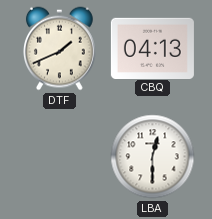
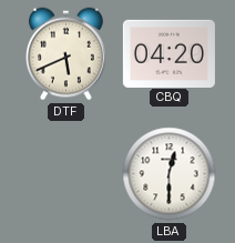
DTF: 1:41 -> 5:41 (67, 54)
CBQ: 04:13 -> 04:20 (168, 53)
